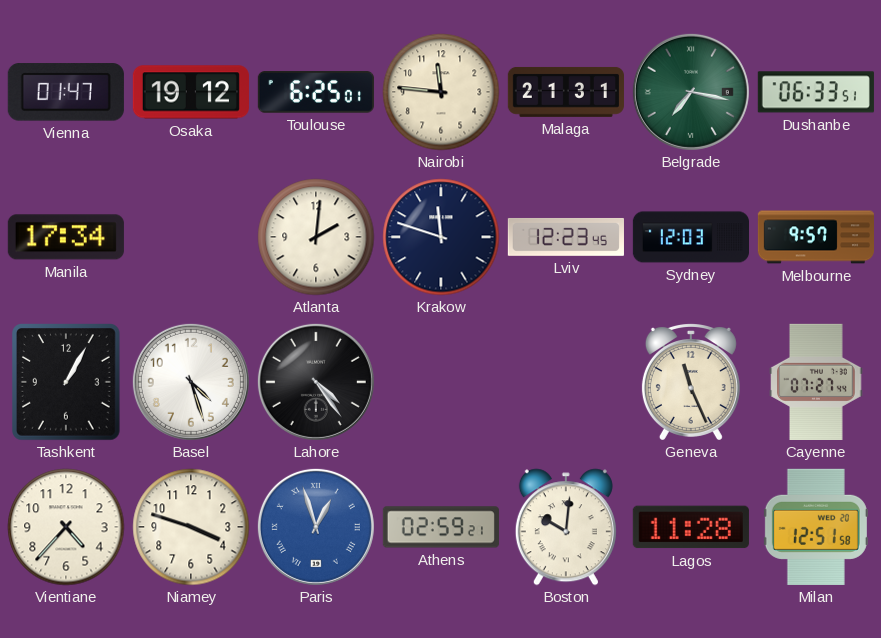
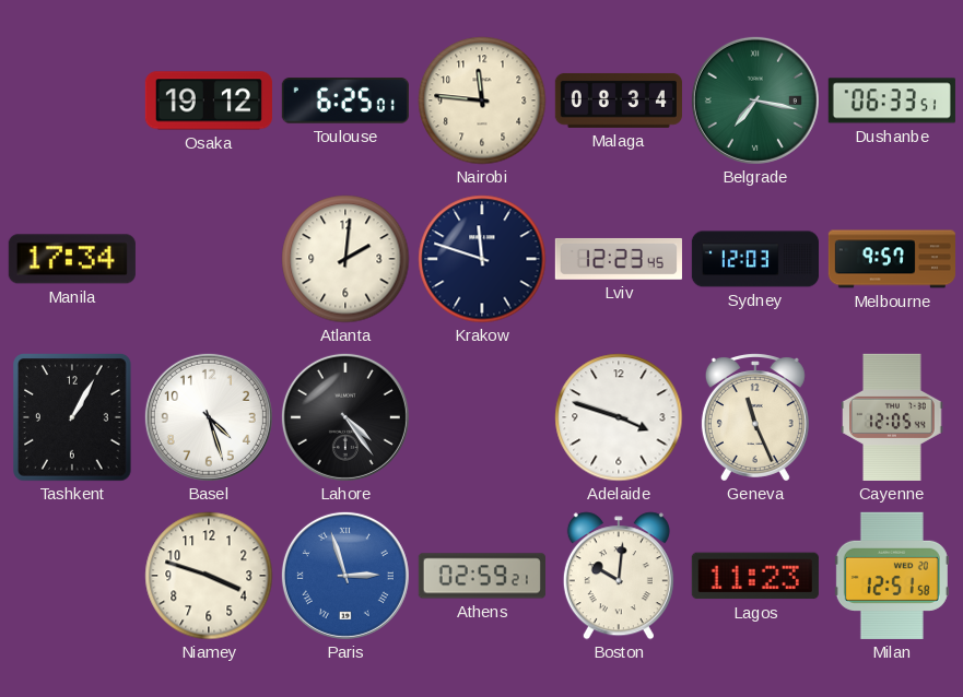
Vienna: 01:47 -> none (66, 92)
Malaga: 21:31 -> 08:34 (619, 101)
Adelaide: none -> 3:48 (619, 417)
Cayenne: 07:27 -> 12:05 (892, 417)
Vientiane: 4:37 -> none (66, 527)
Paris: 12:57 -> 2:57 (345, 576)
Lagos: 11:28 -> 11:23 (755, 576)
